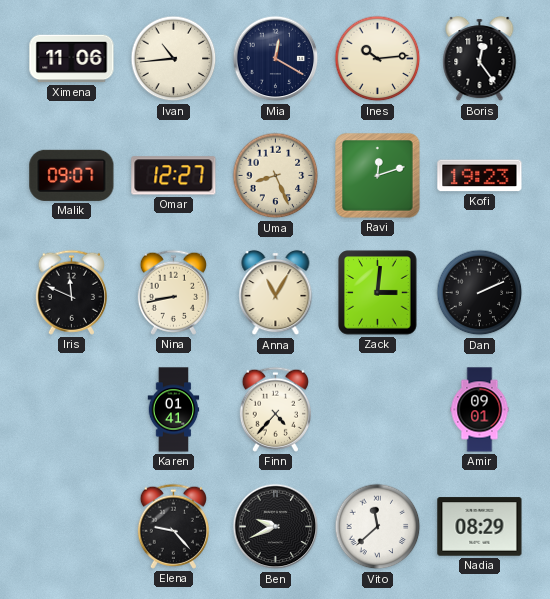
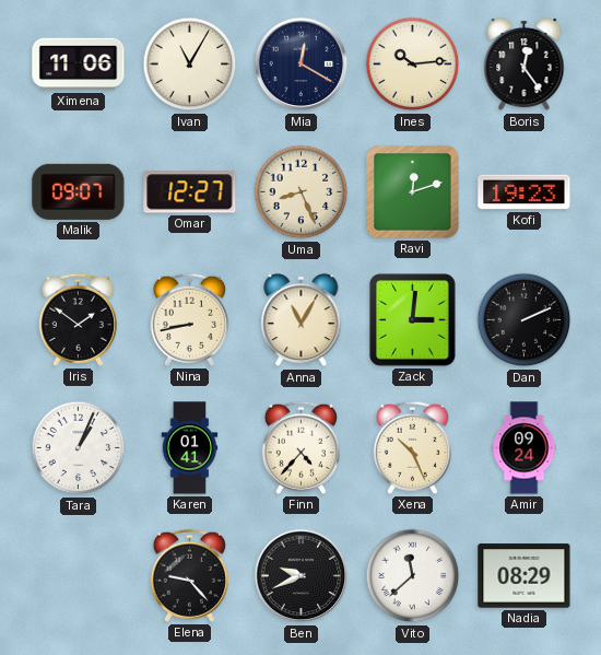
Ivan: 10:44 -> 11:05 (190, 65)
Iris: 11:49 -> 1:51 (78, 319)
Tara: none -> 1:04 (79, 448)
Xena: none -> 10:26 (412, 447)
Amir: 09:01 -> 09:24 (525, 448)
